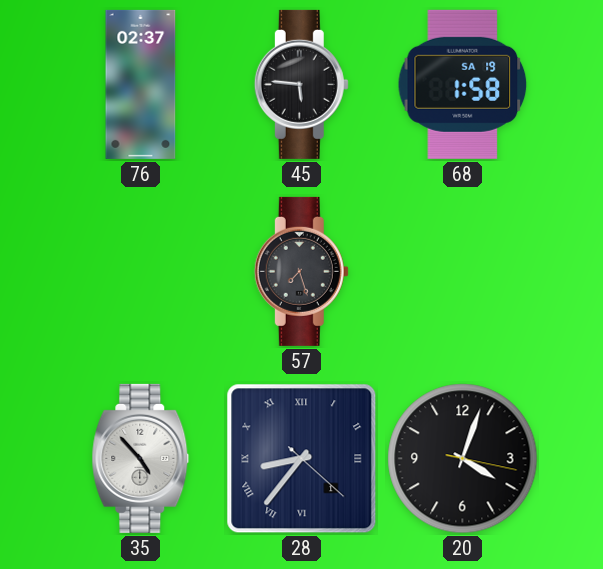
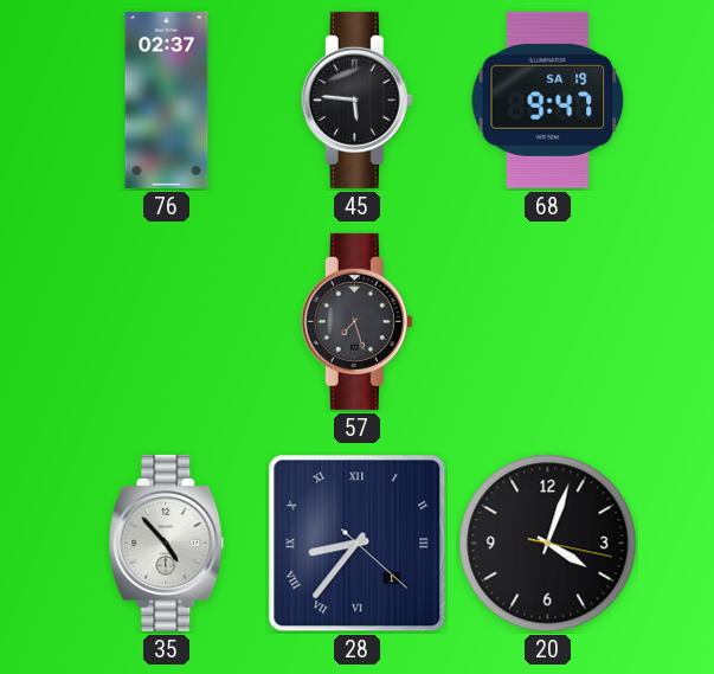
68: 1:58 -> 9:47 (548, 100)
